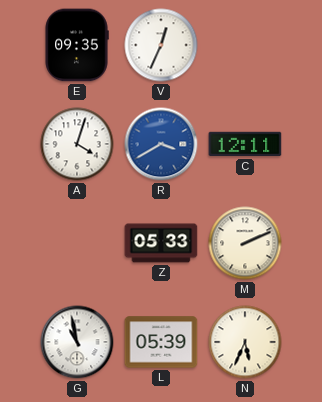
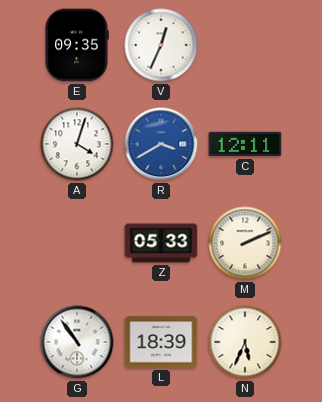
G: 10:58 -> 10:54 (77, 342)
L: 05:39 -> 18:39 (161, 342)
